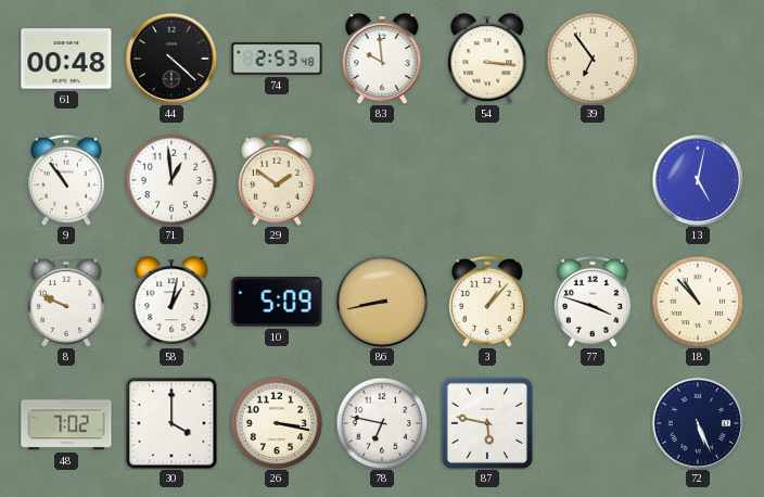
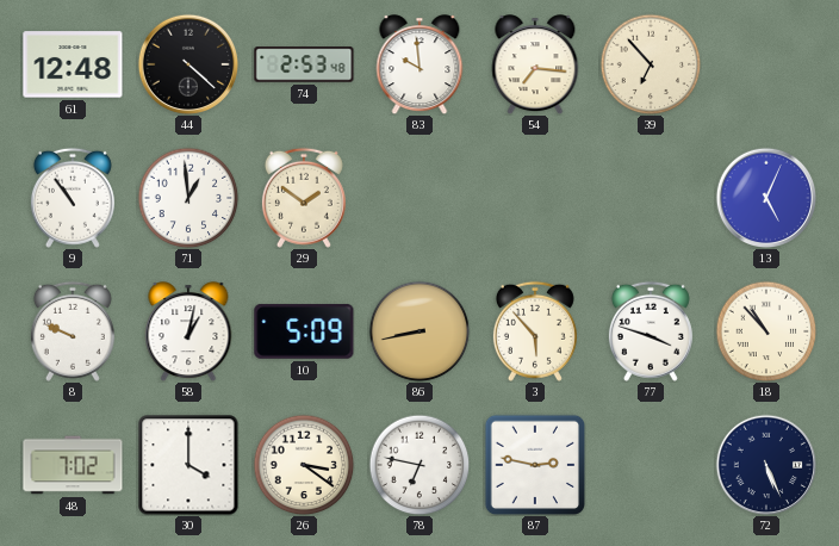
61: 00:48 -> 12:48 (73, 64)
54: 3:16 -> 7:16 (535, 64)
39: 6:54 -> 6:53 (651, 64)
13: 5:02 -> 5:04 (766, 198)
3: 1:07 -> 5:53 (535, 331)
26: 3:17 -> 3:21 (304, 465)
87: 5:47 -> 2:47 (535, 465)
